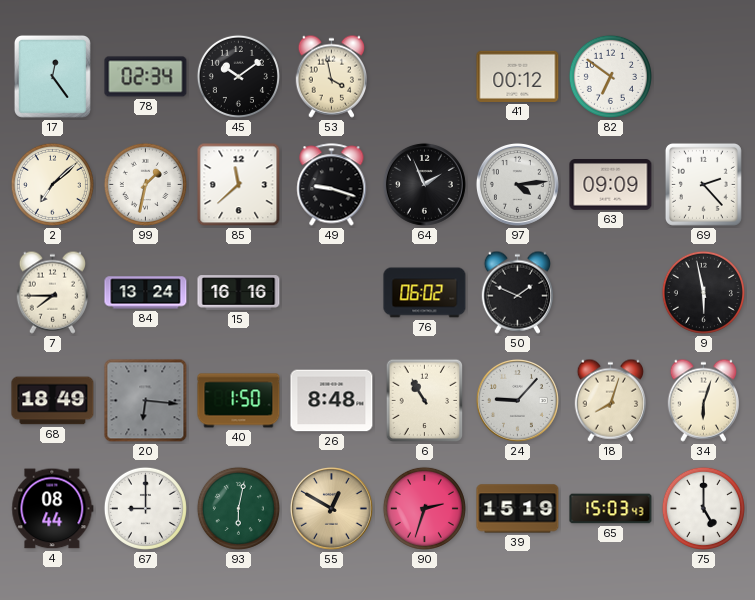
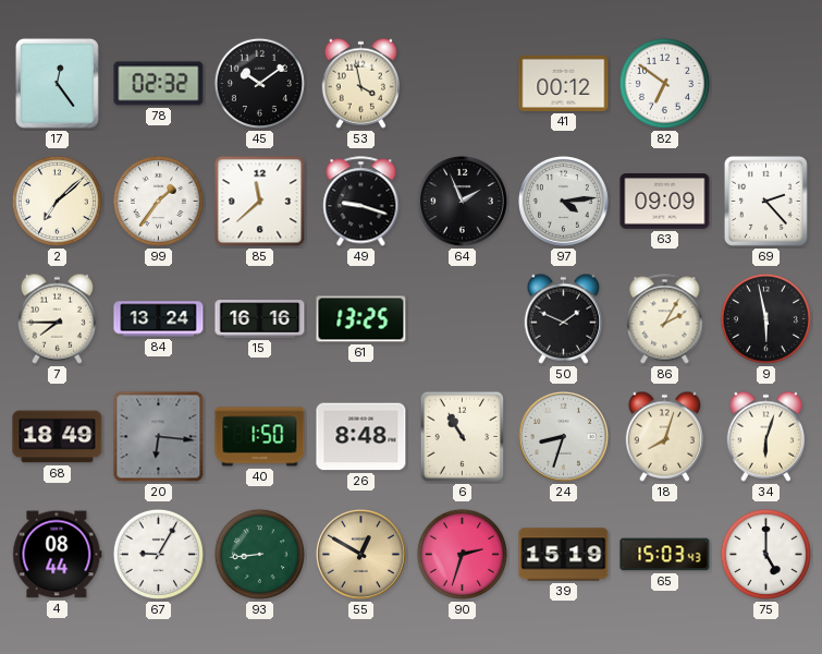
78: 02:34 -> 02:32 (159, 84)
99: 1:32 -> 1:36 (158, 201)
61: none -> 13:25 (361, 319)
76: 06:02 -> none (425, 293)
86: none -> 2:05 (665, 319)
24: 9:07 -> 8:33 (563, 436)
67: 9:00 -> 9:05 (158, 554)
93: 6:02 -> 8:44 (259, 554)
